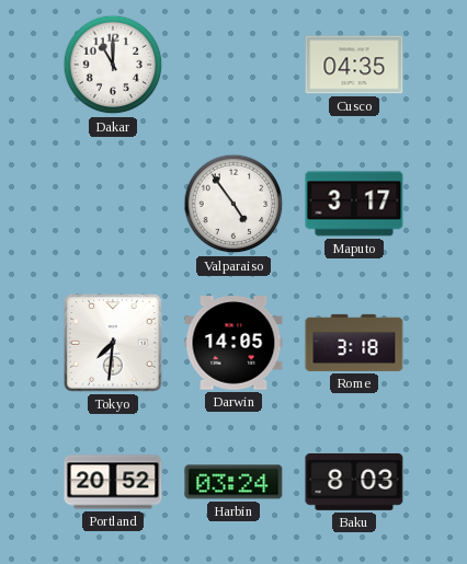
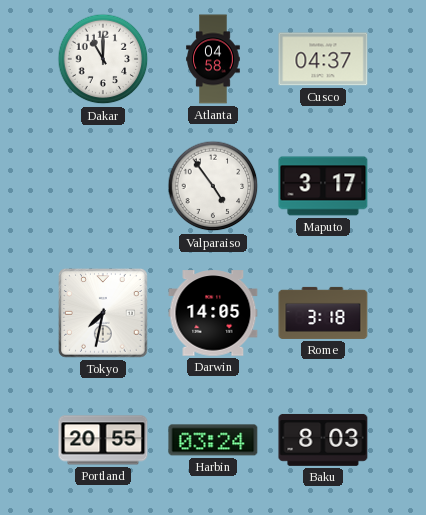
Atlanta: none -> 04:58 (213, 59)
Cusco: 04:35 -> 04:37 (323, 59)
Tokyo: 7:31 -> 7:32 (104, 314)
Portland: 20:52 -> 20:55 (103, 440)
